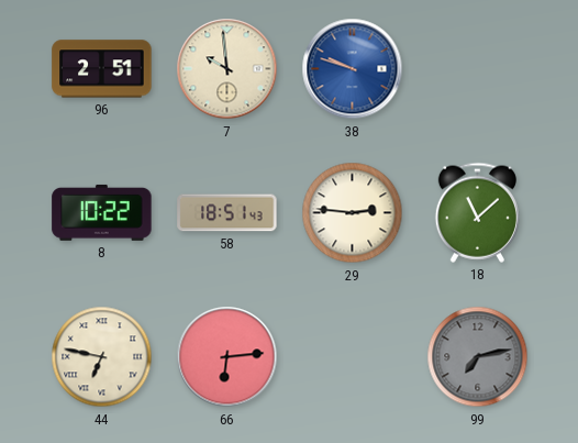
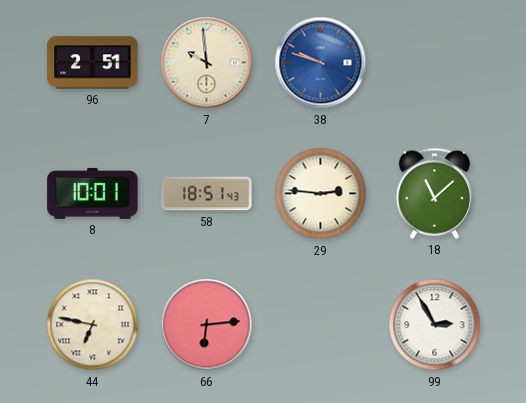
8: 10:22 -> 10:01 (93, 193)
99: 7:13 -> 2:55 (435, 325)
99 dial: grey -> white (435, 325)
